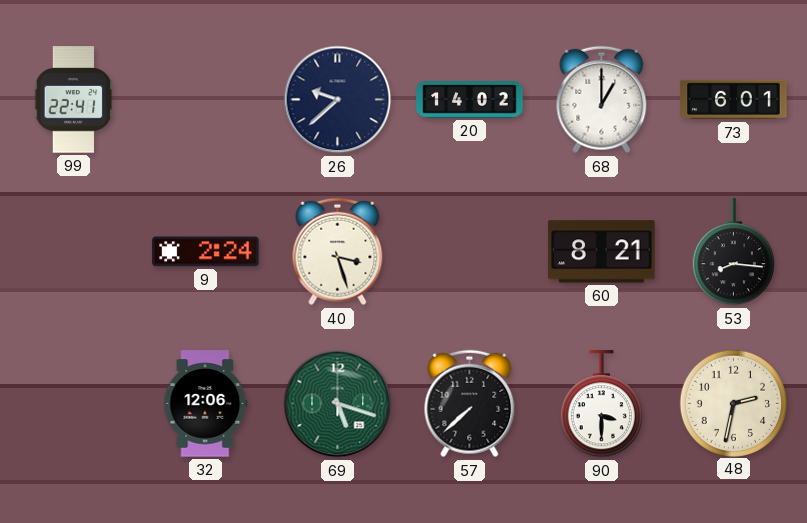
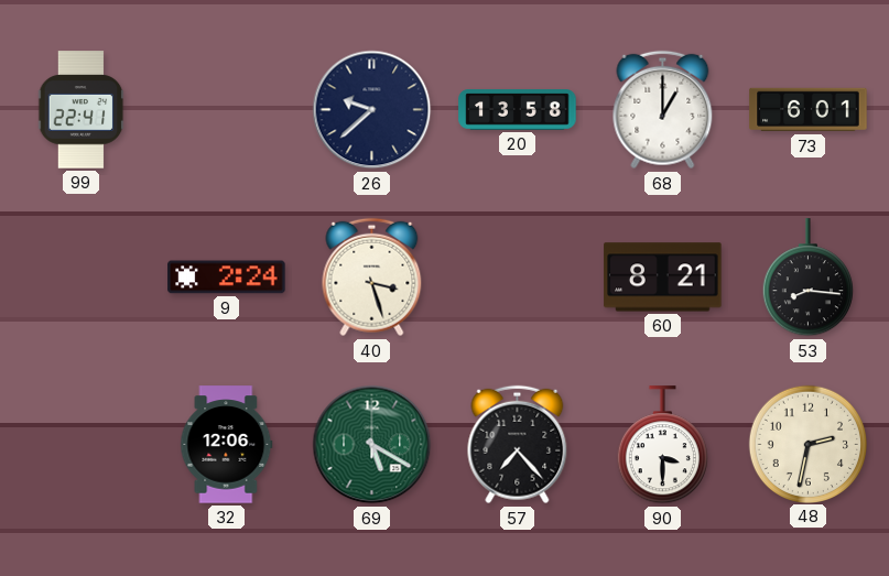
20: 14:02 -> 13:58 (518, 110)
69: 5:18 -> 5:20 (372, 445)
57: 7:38 -> 7:23 (518, 445)
